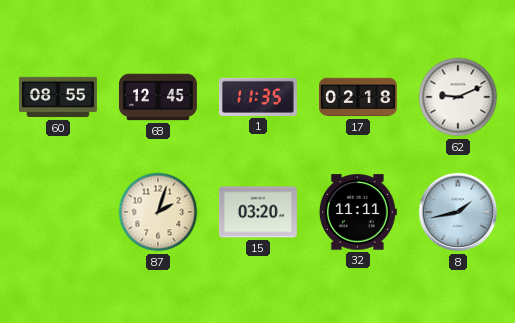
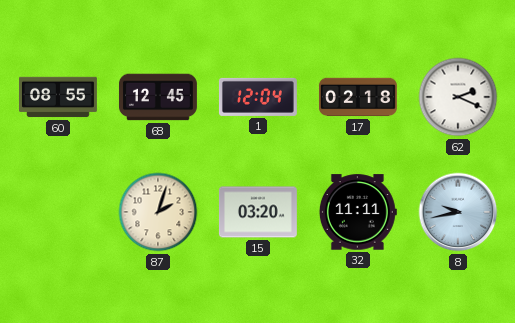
1: 11:35 -> 12:04 (258, 97)
62: 9:11 -> 2:19 (458, 97)
8: 1:43 -> 9:43 (458, 212)
